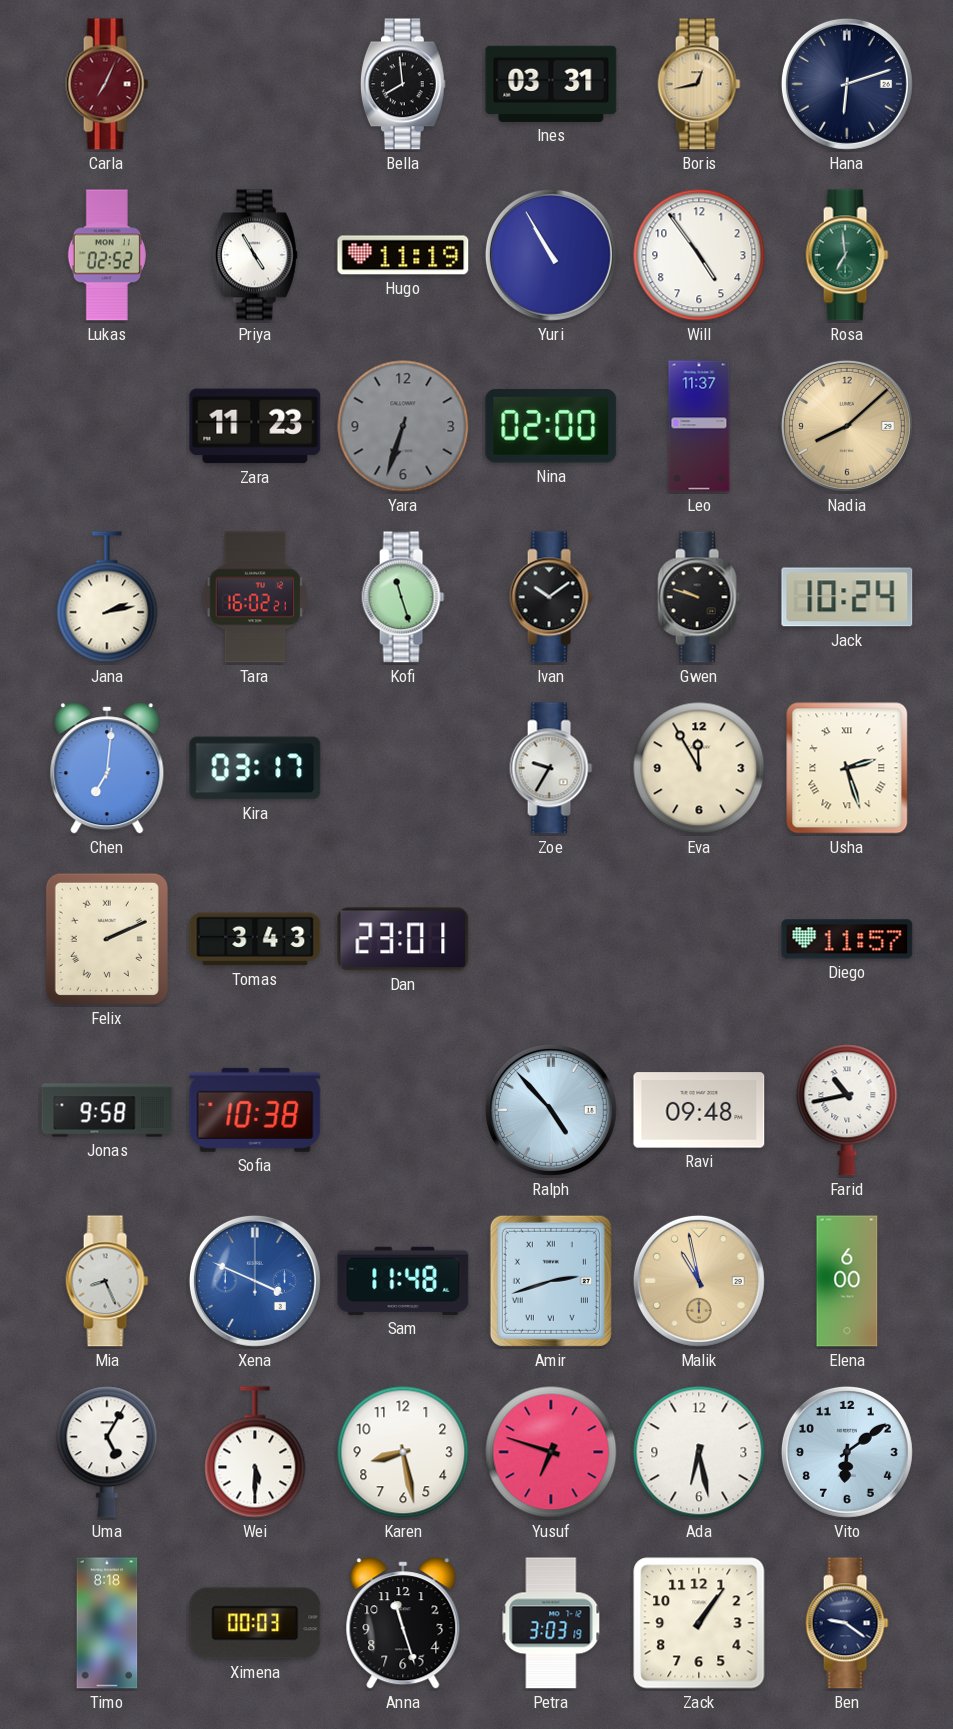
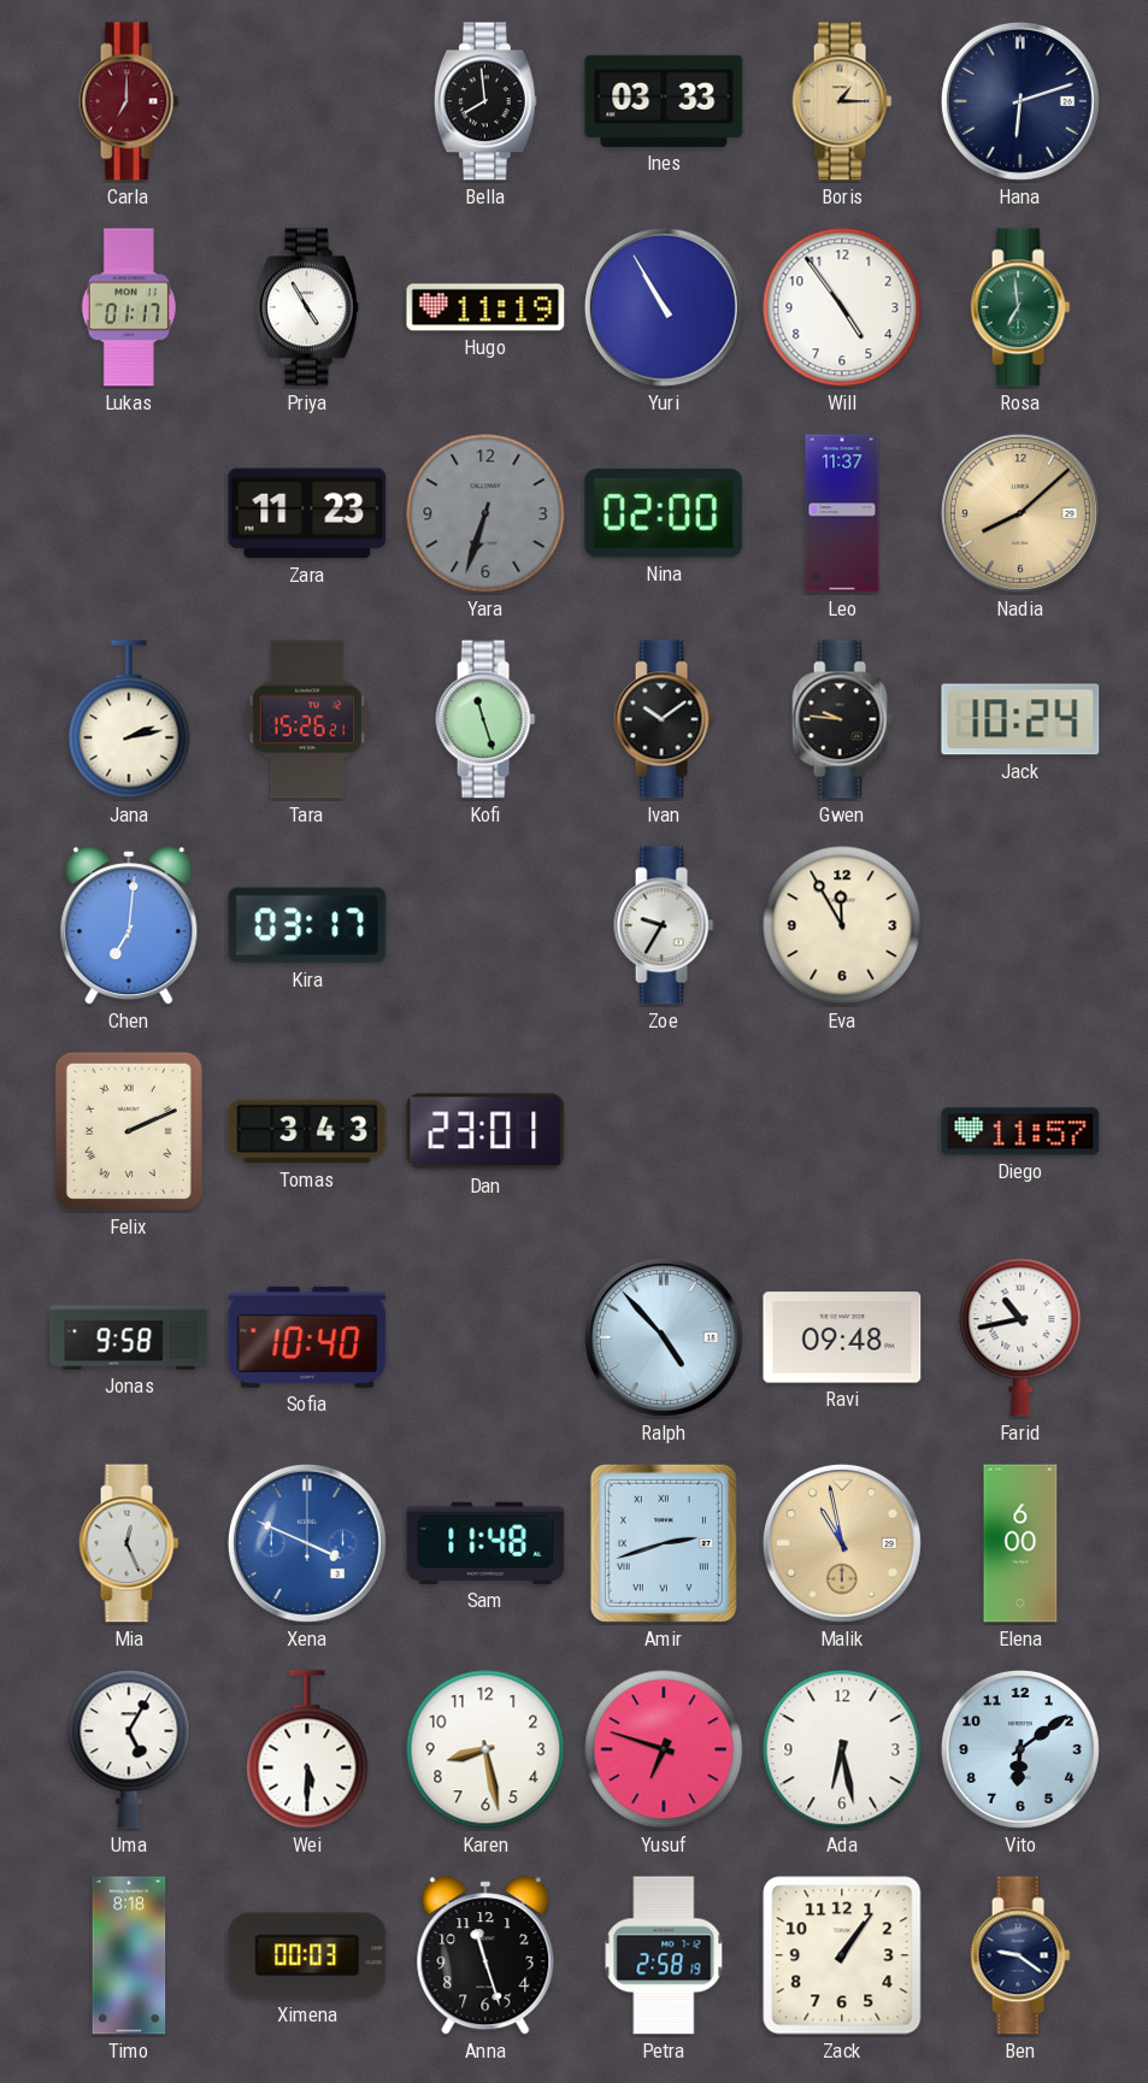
Carla: 7:04 -> 7:00 (129, 101)
Ines: 03:31 -> 03:33 (664, 101)
Boris: 12:43 -> 1:15 (842, 101)
Lukas: 02:52 -> 01:17 (129, 307)
Tara: 16:02 -> 15:26 (307, 719)
Gwen: 9:48 -> 9:46 (842, 719)
Usha: 2:27 -> none (847, 768)
Sofia: 10:38 -> 10:40 (307, 1337)
Mia: 8:26 -> 12:26 (129, 1543)
Petra: 3:03 -> 2:58 (664, 1955)
